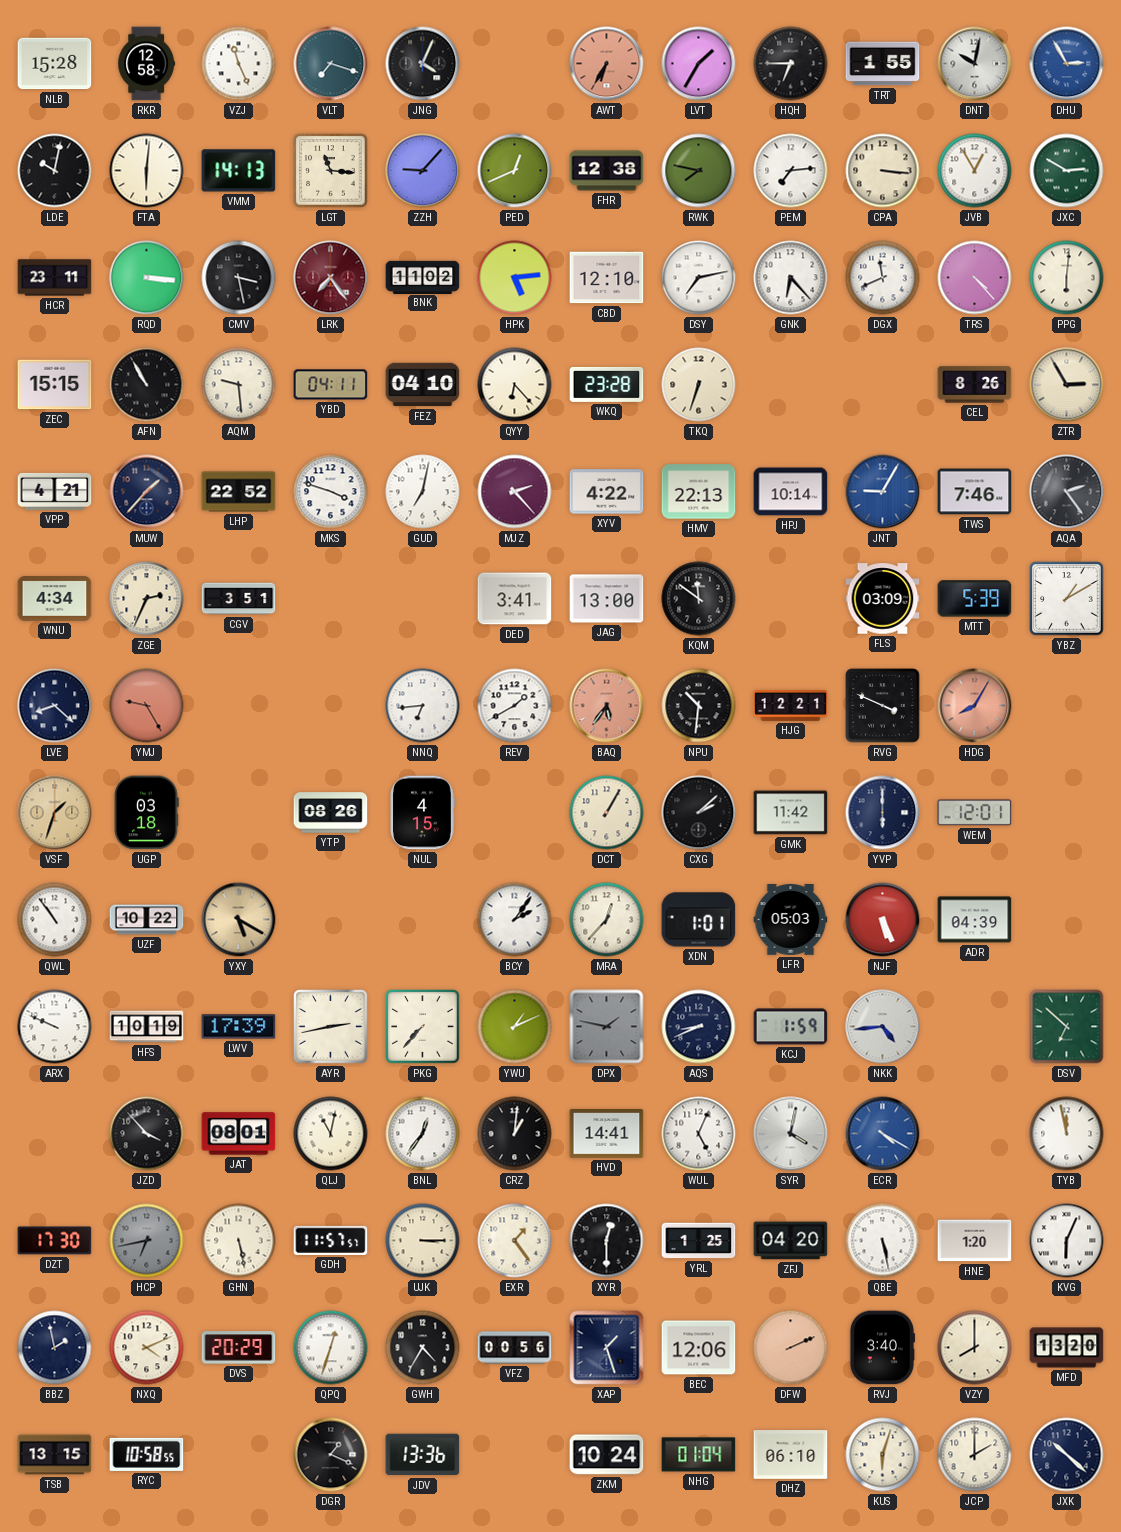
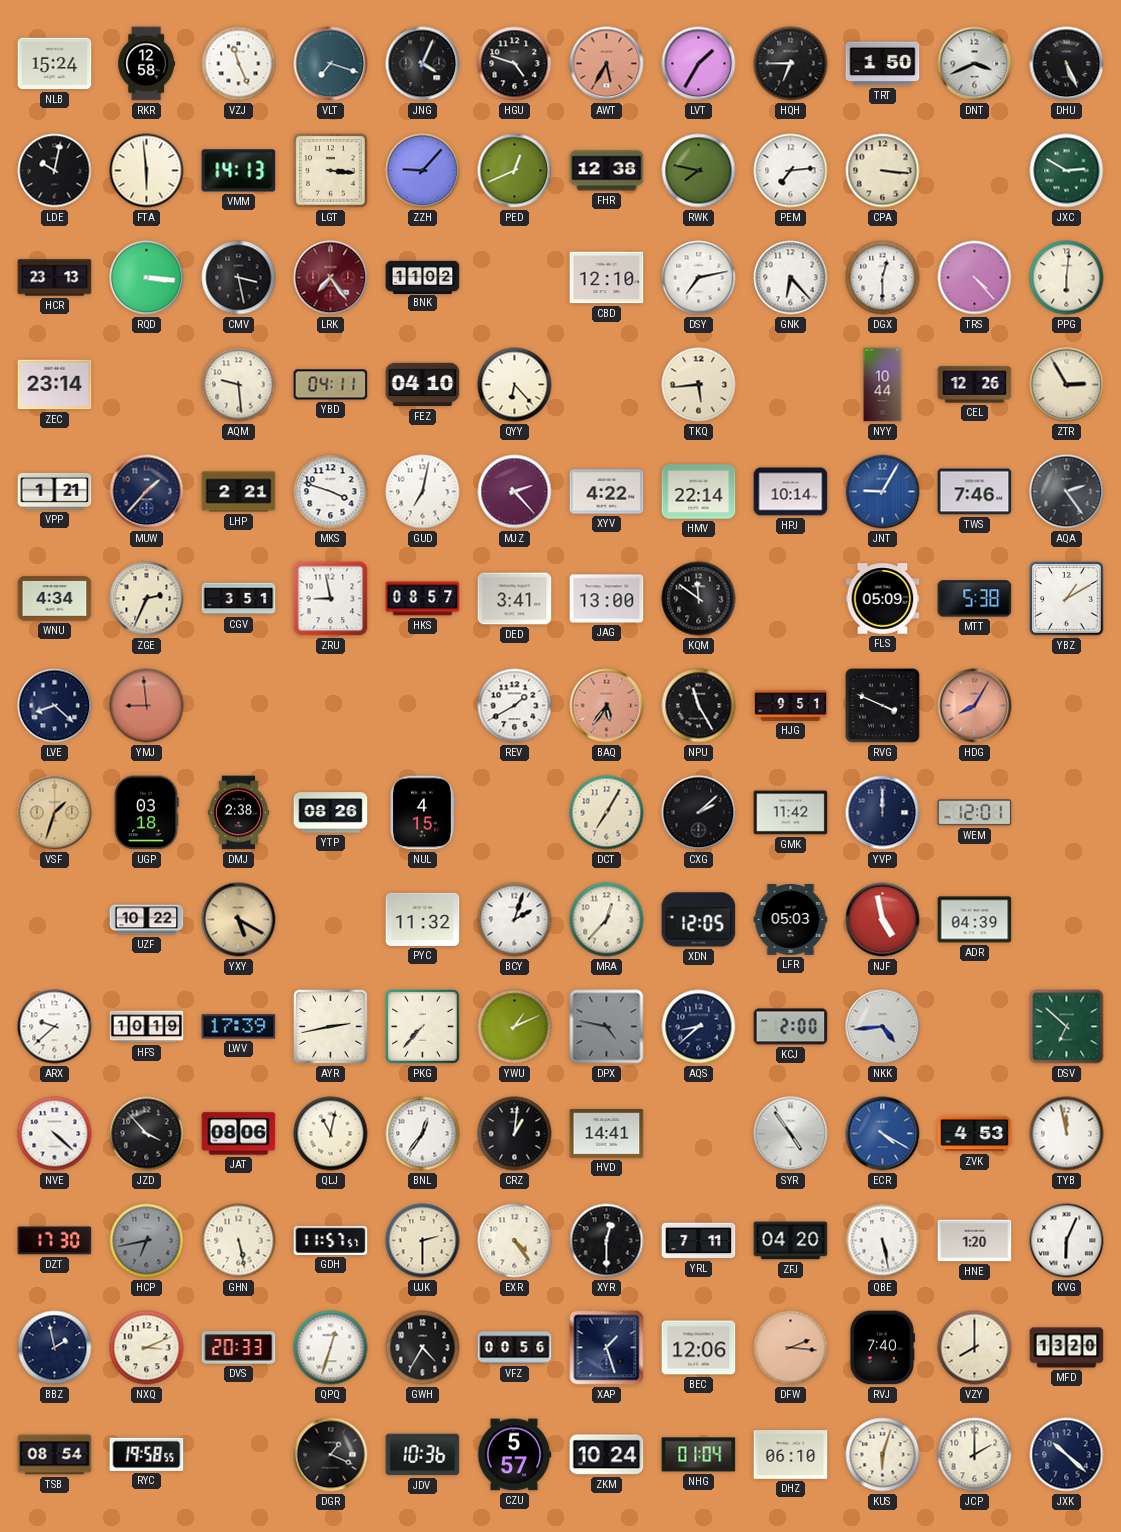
NLB: 15:28 -> 15:24 (55, 64)
HGU: none -> 4:48 (515, 64)
AWT: 6:35 -> 5:35 (607, 64)
TRT: 1:55 -> 1:50 (883, 64)
DNT: 10:02 -> 3:41 (975, 64)
DHU: 2:55 -> 5:26 (1067, 64)
DHU dial: blue -> black (1067, 64)
FTA: 6:01 -> 5:59 (147, 171)
LGT: 11:16 -> 3:16 (331, 171)
JVB: 12:55 -> none (975, 171)
HCR: 23:11 -> 23:13 (55, 278)
HPK: 5:14 -> none (515, 278)
DGX: 11:41 -> 12:30 (883, 278)
ZEC: 15:15 -> 23:14 (55, 385)
AFN: 10:55 -> none (147, 385)
WKQ: 23:28 -> none (607, 384)
TKQ: 6:33 -> 5:44 (699, 385)
NYY: none -> 10:44 (883, 385)
CEL: 8:26 -> 12:26 (975, 385)
VPP: 4:21 -> 1:21 (55, 491)
LHP: 22:52 -> 2:21 (239, 492)
HMV: 22:13 -> 22:14 (699, 492)
ZRU: none -> 8:58 (331, 599)
HKS: none -> 08:57 (423, 599)
FLS: 03:09 -> 05:09 (883, 599)
MTT: 5:39 -> 5:38 (975, 599)
YMJ: 9:25 -> 8:59 (147, 706)
NNQ: 6:44 -> none (423, 706)
NPU: 10:31 -> 11:25 (699, 706)
HJG: 12:21 -> 9:51 (791, 706)
DMJ: none -> 2:38 (239, 813)
DCT: 1:05 -> 7:05 (607, 813)
YVP: 6:00 -> 12:00 (883, 813)
QWL: 10:54 -> none (55, 920)
PYC: none -> 11:32 (423, 919)
BCY: 2:06 -> 2:03 (515, 920)
XDN: 1:01 -> 12:05 (699, 920)
NJF: 5:26 -> 4:58 (883, 920)
ARX: 9:49 -> 9:38 (55, 1027)
DPX: 1:47 -> 4:47 (607, 1027)
AQS: 8:41 -> 8:38 (699, 1027)
KCJ: 1:59 -> 2:00 (791, 1027)
NVE: none -> 4:22 (55, 1134)
JAT: 08:01 -> 08:06 (239, 1134)
WUL: 5:04 -> none (699, 1134)
SYR: 4:02 -> 4:54 (791, 1134)
ZVK: none -> 4:53 (975, 1134)
UJK: 3:15 -> 2:30 (423, 1241)
EXR: 1:24 -> 4:24 (515, 1241)
YRL: 1:25 -> 7:11 (699, 1241)
NXQ: 4:11 -> 3:11 (147, 1348)
DVS: 20:29 -> 20:33 (239, 1348)
DFW: 2:11 -> 2:16 (791, 1348)
RVJ: 3:40 -> 7:40 (882, 1348)
TSB: 13:15 -> 08:54 (55, 1455)
RYC: 10:58 -> 19:58 (147, 1454)
JDV: 13:36 -> 10:36 (423, 1455)
CZU: none -> 5:57 (514, 1455)
